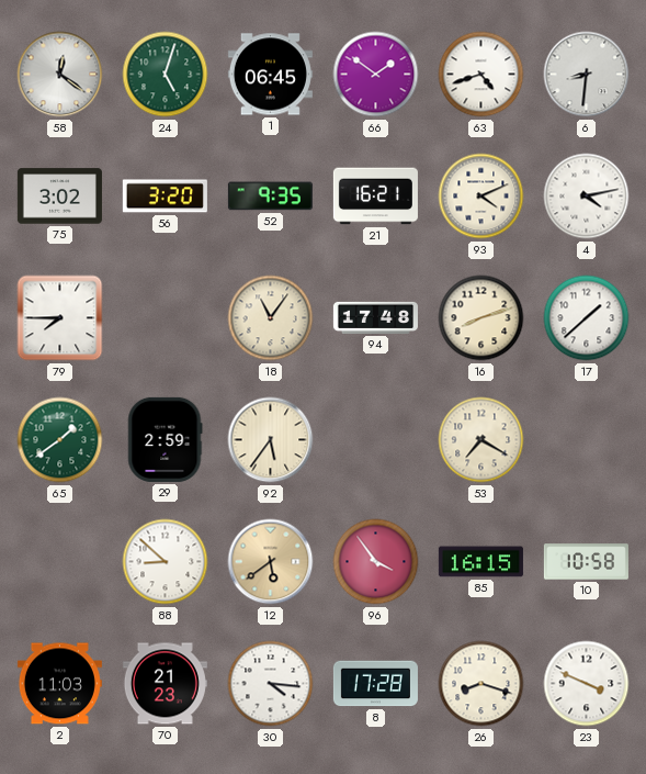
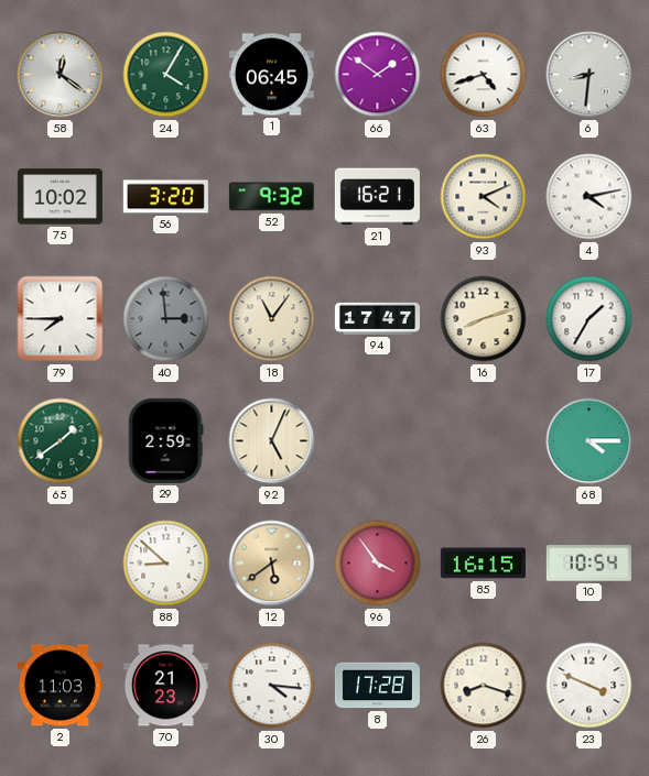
24: 5:03 -> 4:05 (166, 75)
75: 3:02 -> 10:02 (60, 197)
52: 9:35 -> 9:32 (271, 197)
40: none -> 2:59 (166, 319)
94: 17:48 -> 17:47 (377, 318)
17: 1:38 -> 1:35 (589, 319)
92: 5:36 -> 5:04 (272, 441)
53: 7:20 -> none (481, 440)
68: none -> 4:15 (589, 441)
10: 10:58 -> 10:54 (588, 564)
